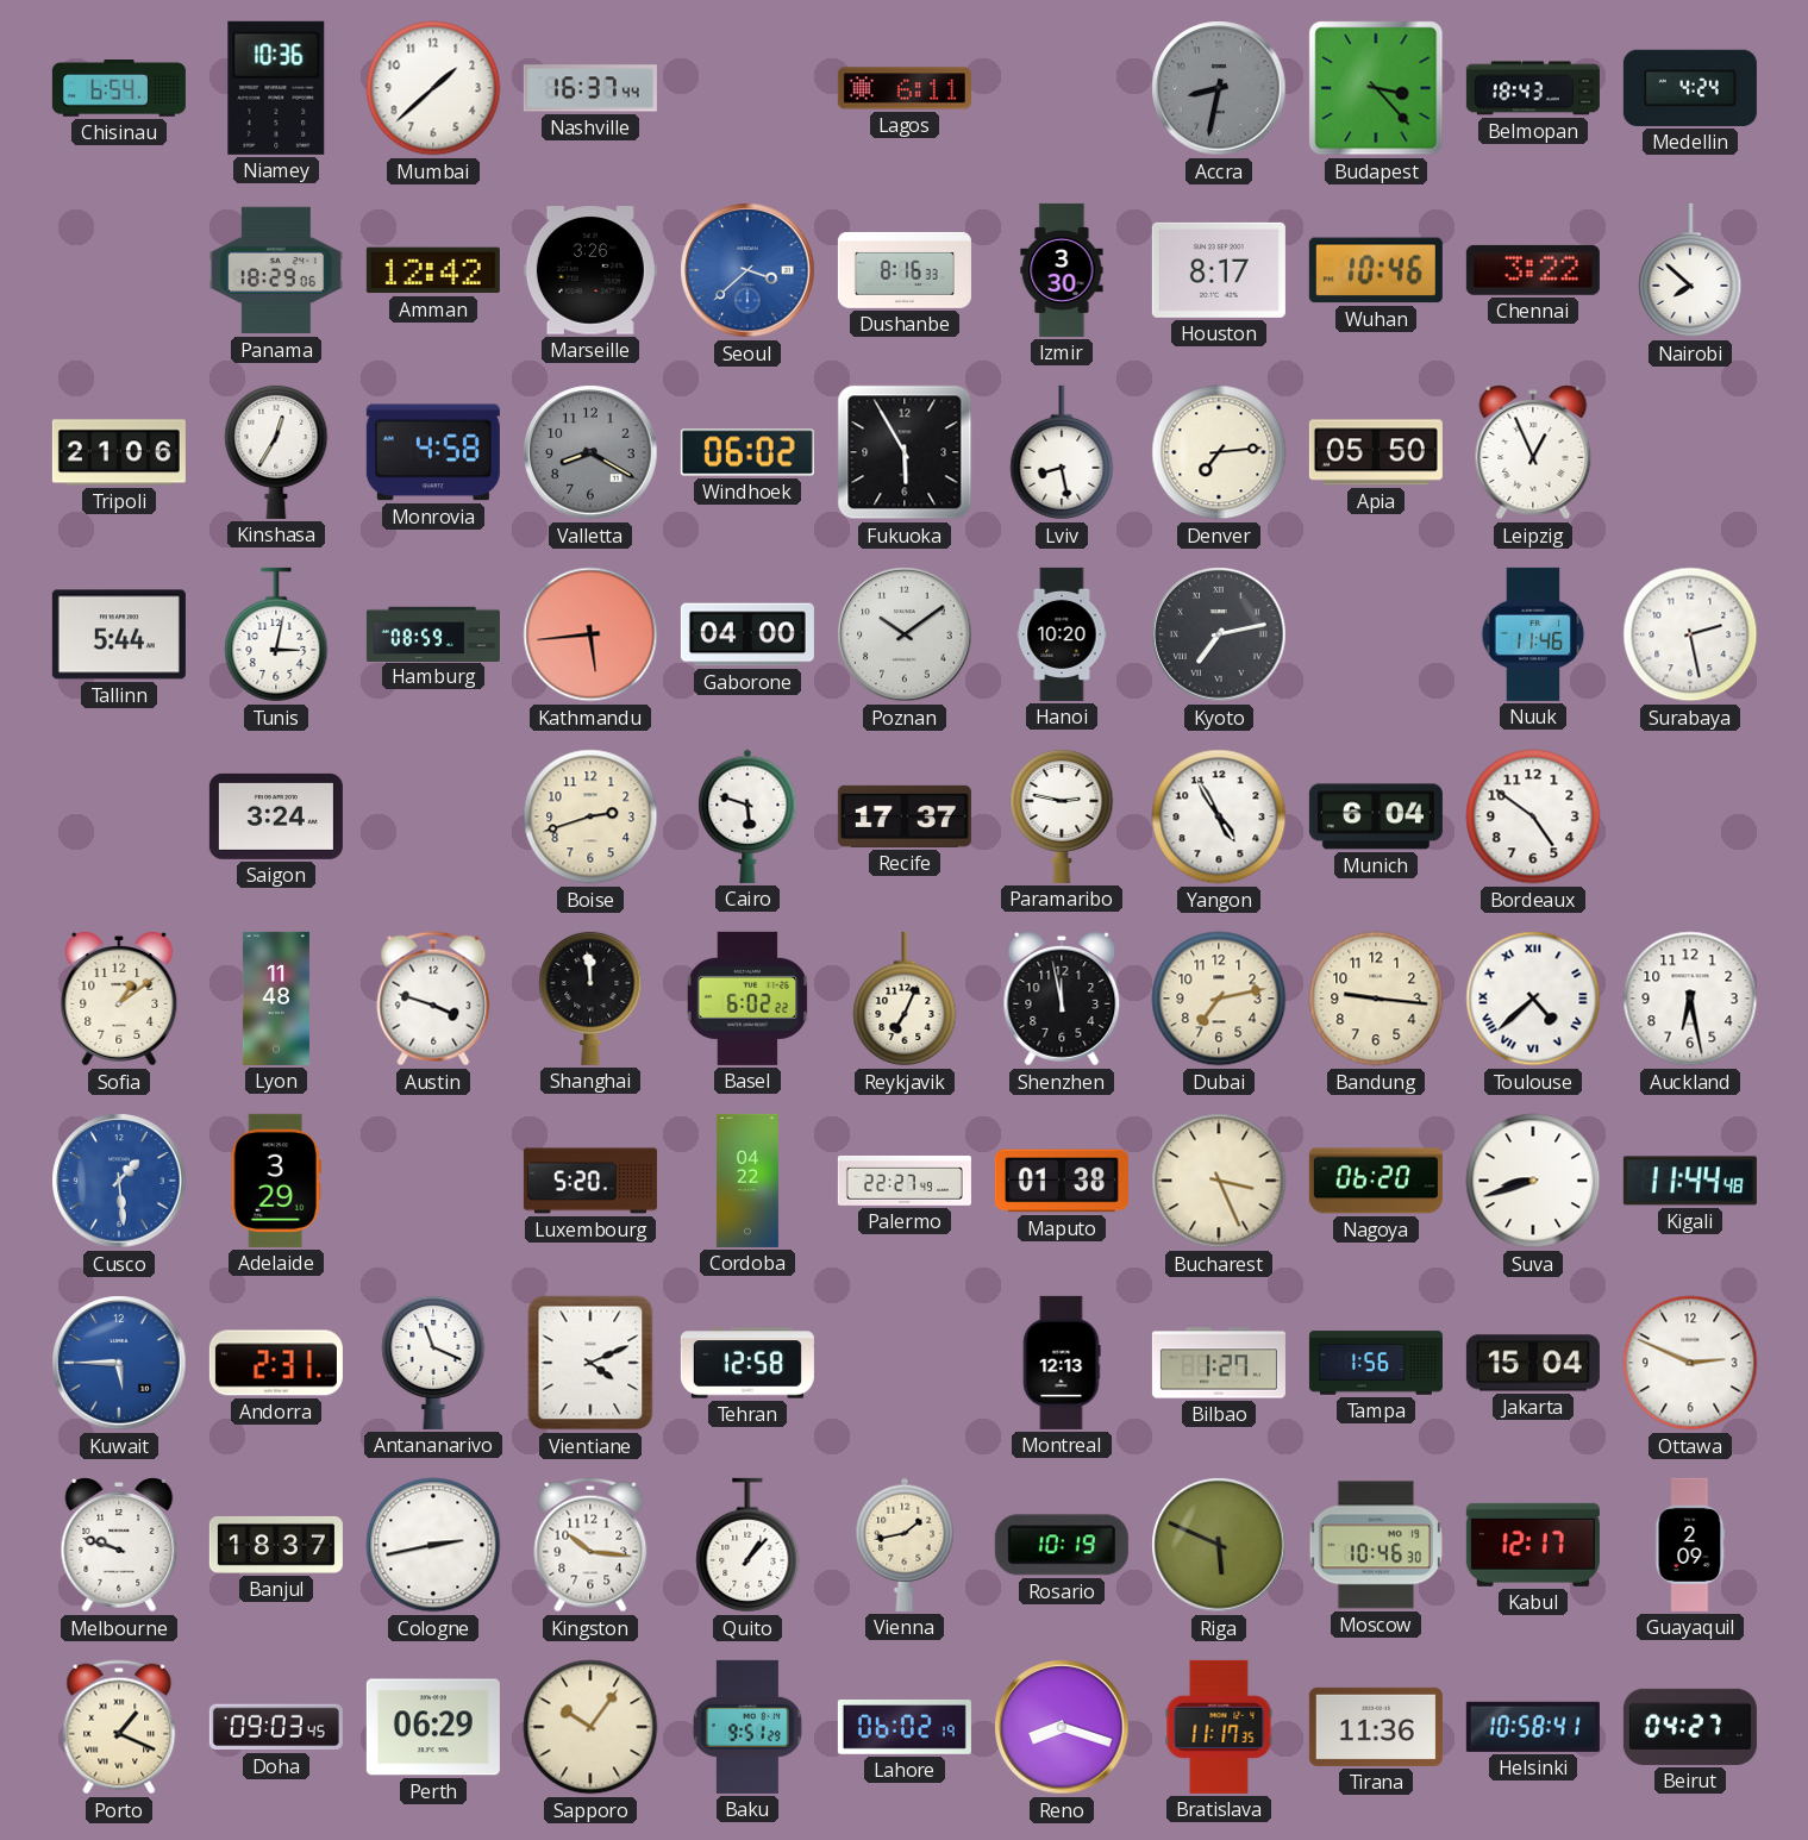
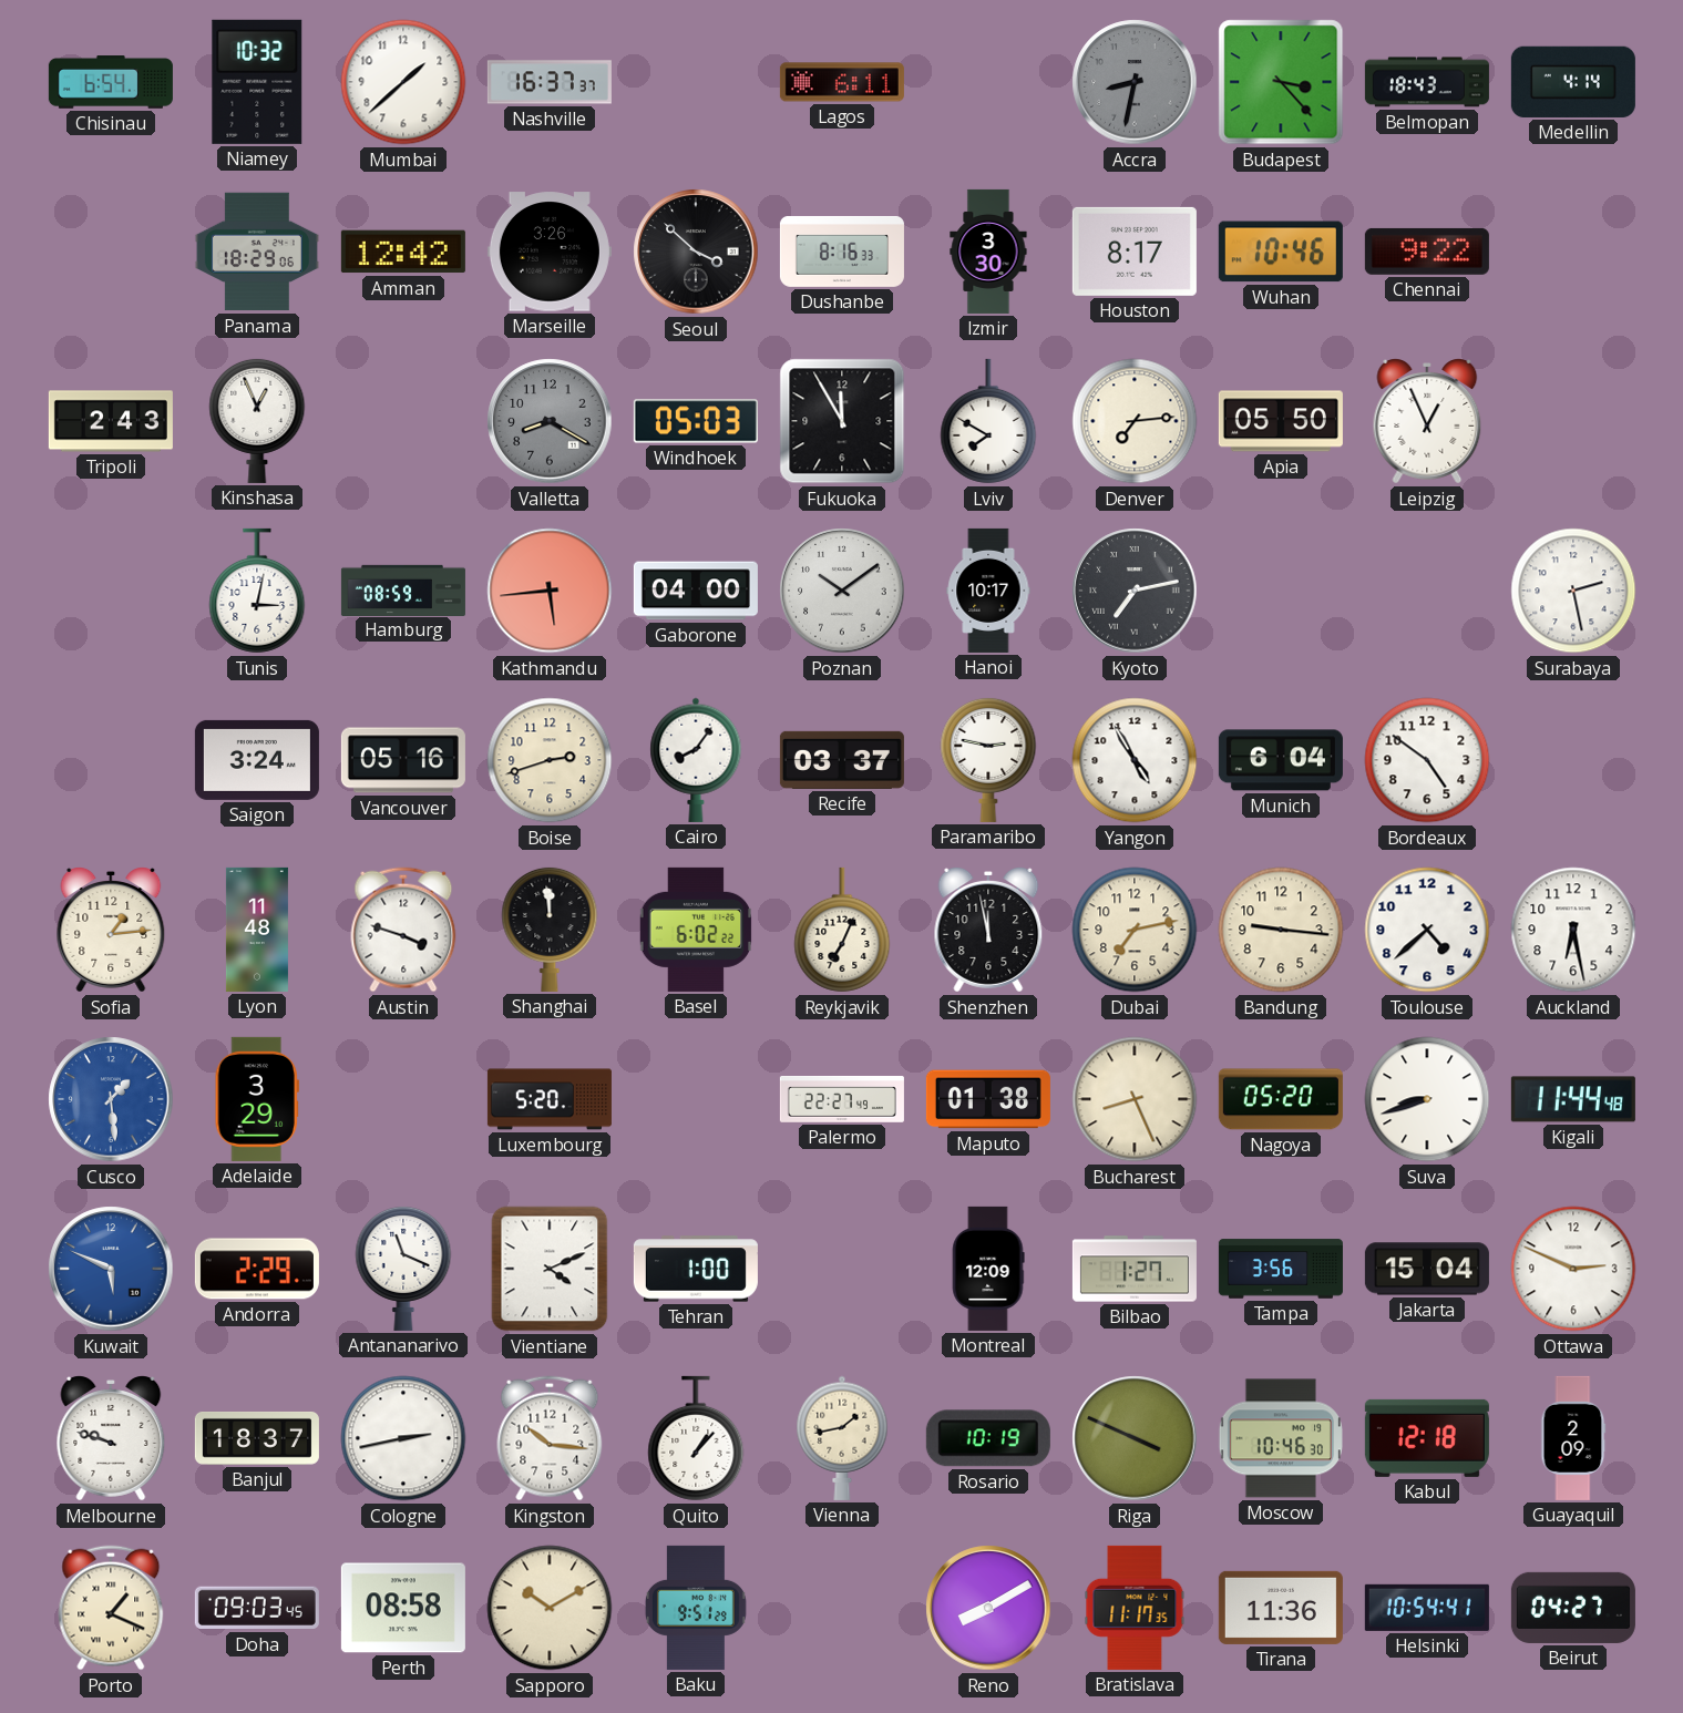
Niamey: 10:36 -> 10:32 (257, 82)
Nashville: 16:37:44 -> 16:37:37 (550, 82)
Medellin: 4:24 -> 4:14 (1573, 82)
Seoul: 3:38 -> 3:52 (696, 252)
Seoul dial: blue -> black (696, 252)
Chennai: 3:22 -> 9:22 (1427, 252)
Nairobi: 7:52 -> none (1690, 270)
Tripoli: 21:06 -> 2:43 (111, 421)
Kinshasa: 12:35 -> 12:56 (257, 420)
Monrovia: 4:58 -> none (433, 452)
Windhoek: 06:02 -> 05:03 (696, 421)
Fukuoka: 5:55 -> 11:55 (842, 421)
Lviv: 8:28 -> 7:50 (988, 421)
Tallinn: 5:44 -> none (119, 634)
Hanoi: 10:20 -> 10:17 (988, 591)
Nuuk: 11:46 -> none (1533, 634)
Vancouver: none -> 05:16 (403, 760)
Cairo: 5:48 -> 8:06 (696, 760)
Recife: 17:37 -> 03:37 (842, 760)
Sofia: 1:09 -> 1:14 (111, 930)
Toulouse numerals: Roman -> Arabic (1427, 930)
Cordoba: 04:22 -> none (747, 1181)
Bucharest: 3:26 -> 8:26 (1135, 1099)
Nagoya: 06:20 -> 05:20 (1281, 1099)
Kuwait: 5:45 -> 5:49 (111, 1269)
Andorra: 2:31 -> 2:29 (257, 1269)
Tehran: 12:58 -> 1:00 (696, 1269)
Montreal: 12:13 -> 12:09 (988, 1269)
Tampa: 1:56 -> 3:56 (1281, 1269)
Riga: 5:49 -> 3:49 (1135, 1438)
Kabul: 12:17 -> 12:18 (1427, 1438)
Perth: 06:29 -> 08:58 (403, 1608)
Sapporo: 10:06 -> 10:10 (550, 1608)
Lahore: 06:02 -> none (905, 1728)
Reno: 8:18 -> 8:10 (988, 1608)
Helsinki: 10:58 -> 10:54 (1427, 1608)
